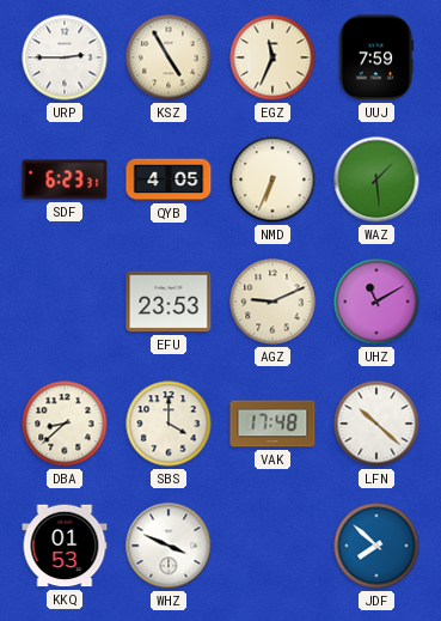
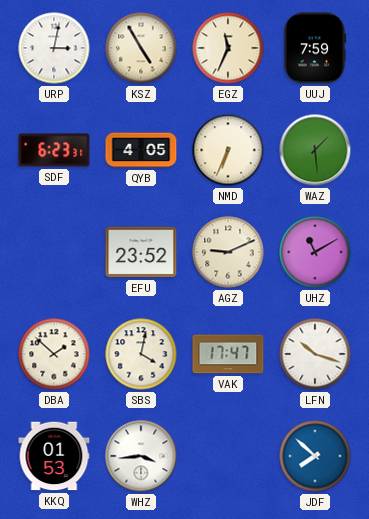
URP: 2:45 -> 3:02 (54, 48)
EFU: 23:53 -> 23:52 (141, 252)
DBA: 8:38 -> 1:52 (54, 354)
SBS: 4:00 -> 4:02 (141, 354)
VAK: 17:48 -> 17:47 (228, 354)
LFN: 10:22 -> 10:18 (315, 354)
WHZ: 3:49 -> 3:44 (141, 456)
